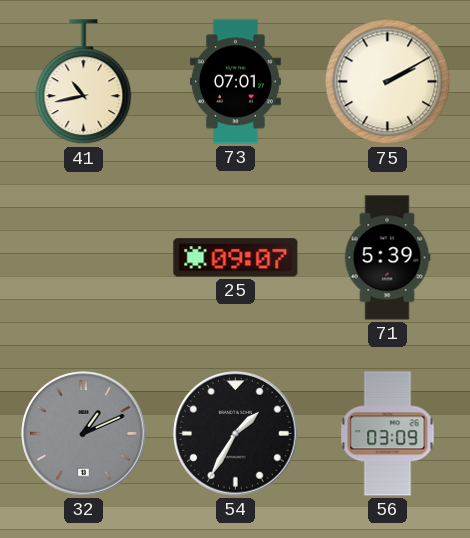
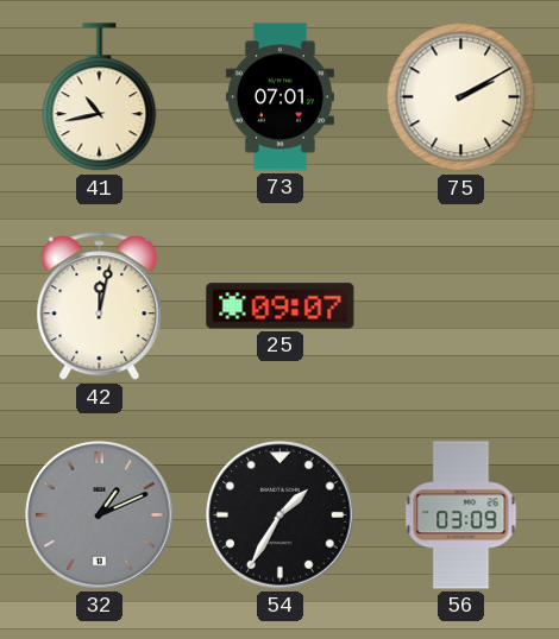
42: none -> 12:02 (100, 306)
71: 5:39 -> none (387, 258)
